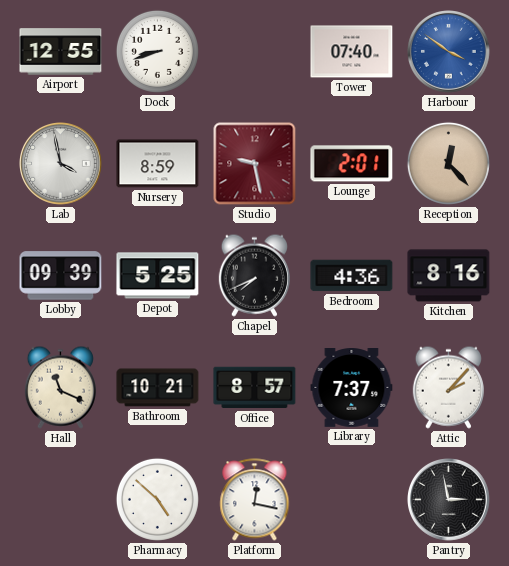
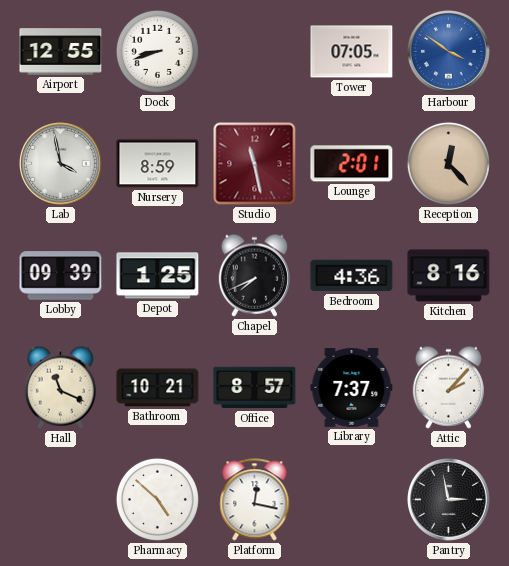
Tower: 07:40 -> 07:05 (352, 52)
Studio: 9:28 -> 11:28 (255, 164)
Depot: 5:25 -> 1:25 (158, 276)
